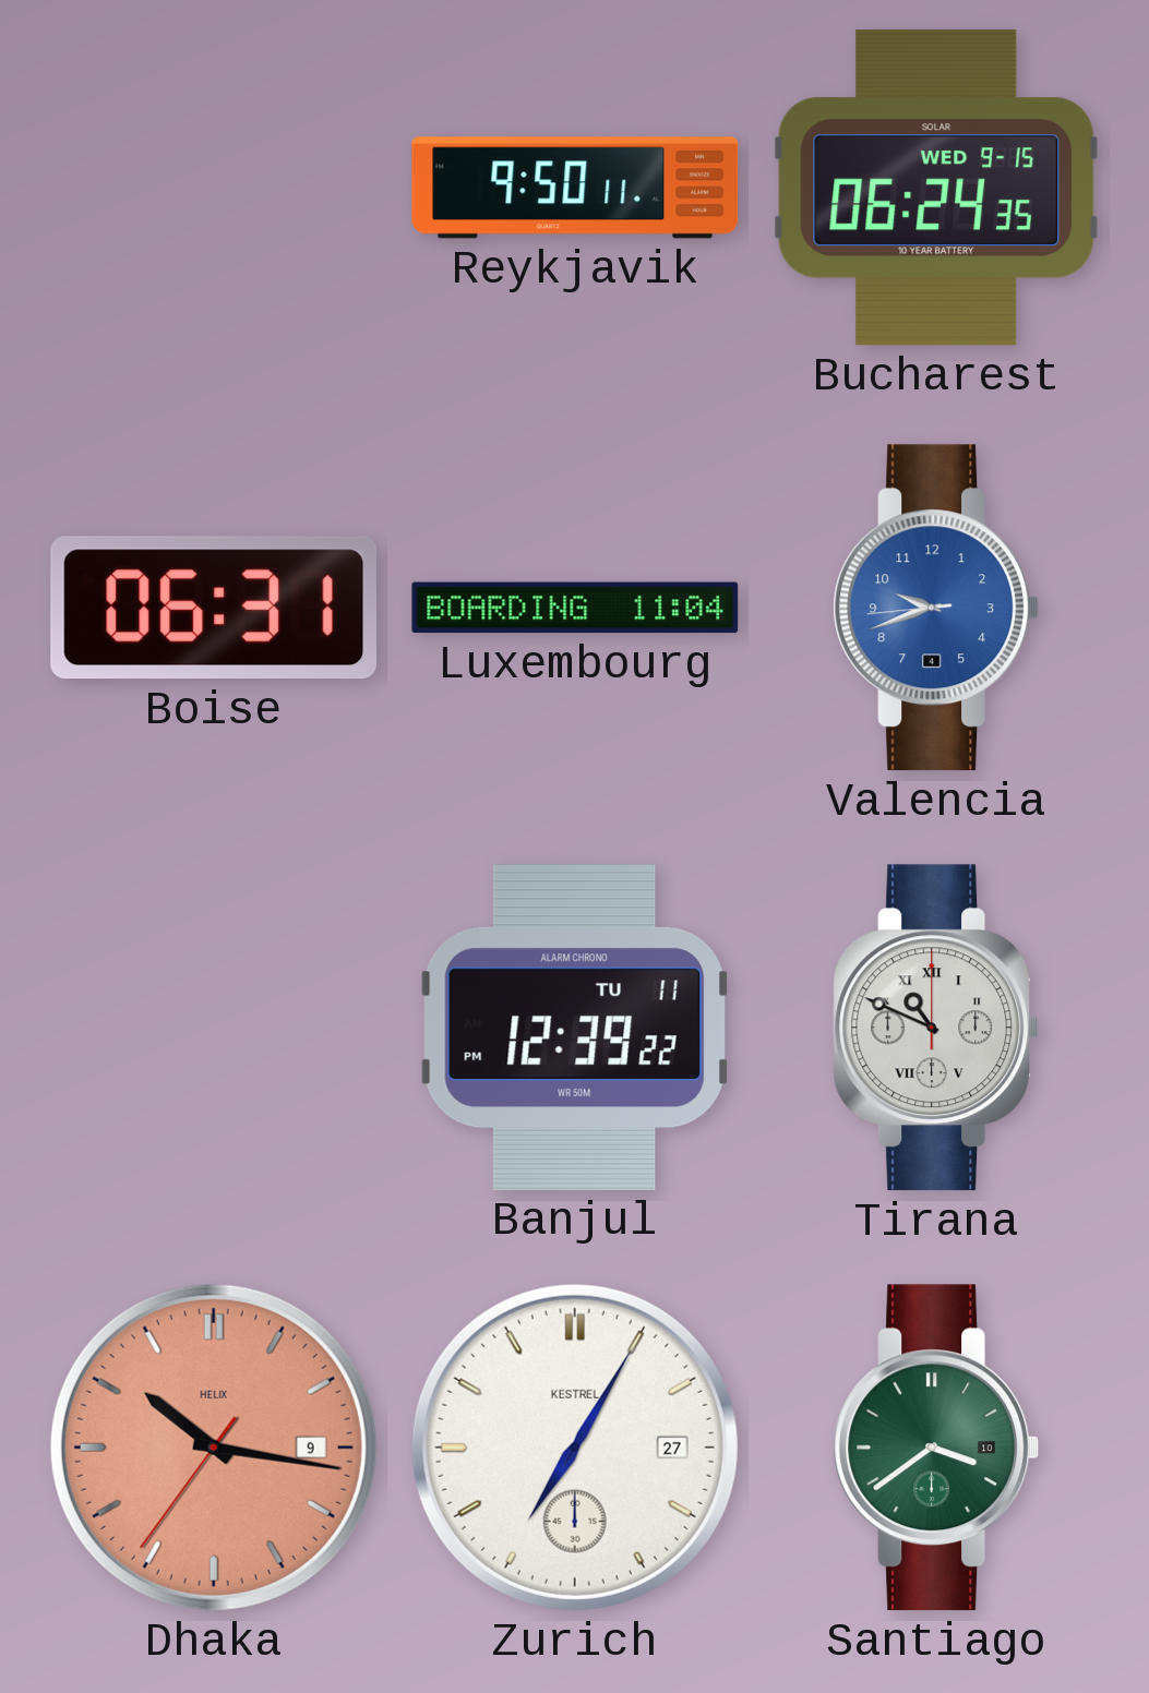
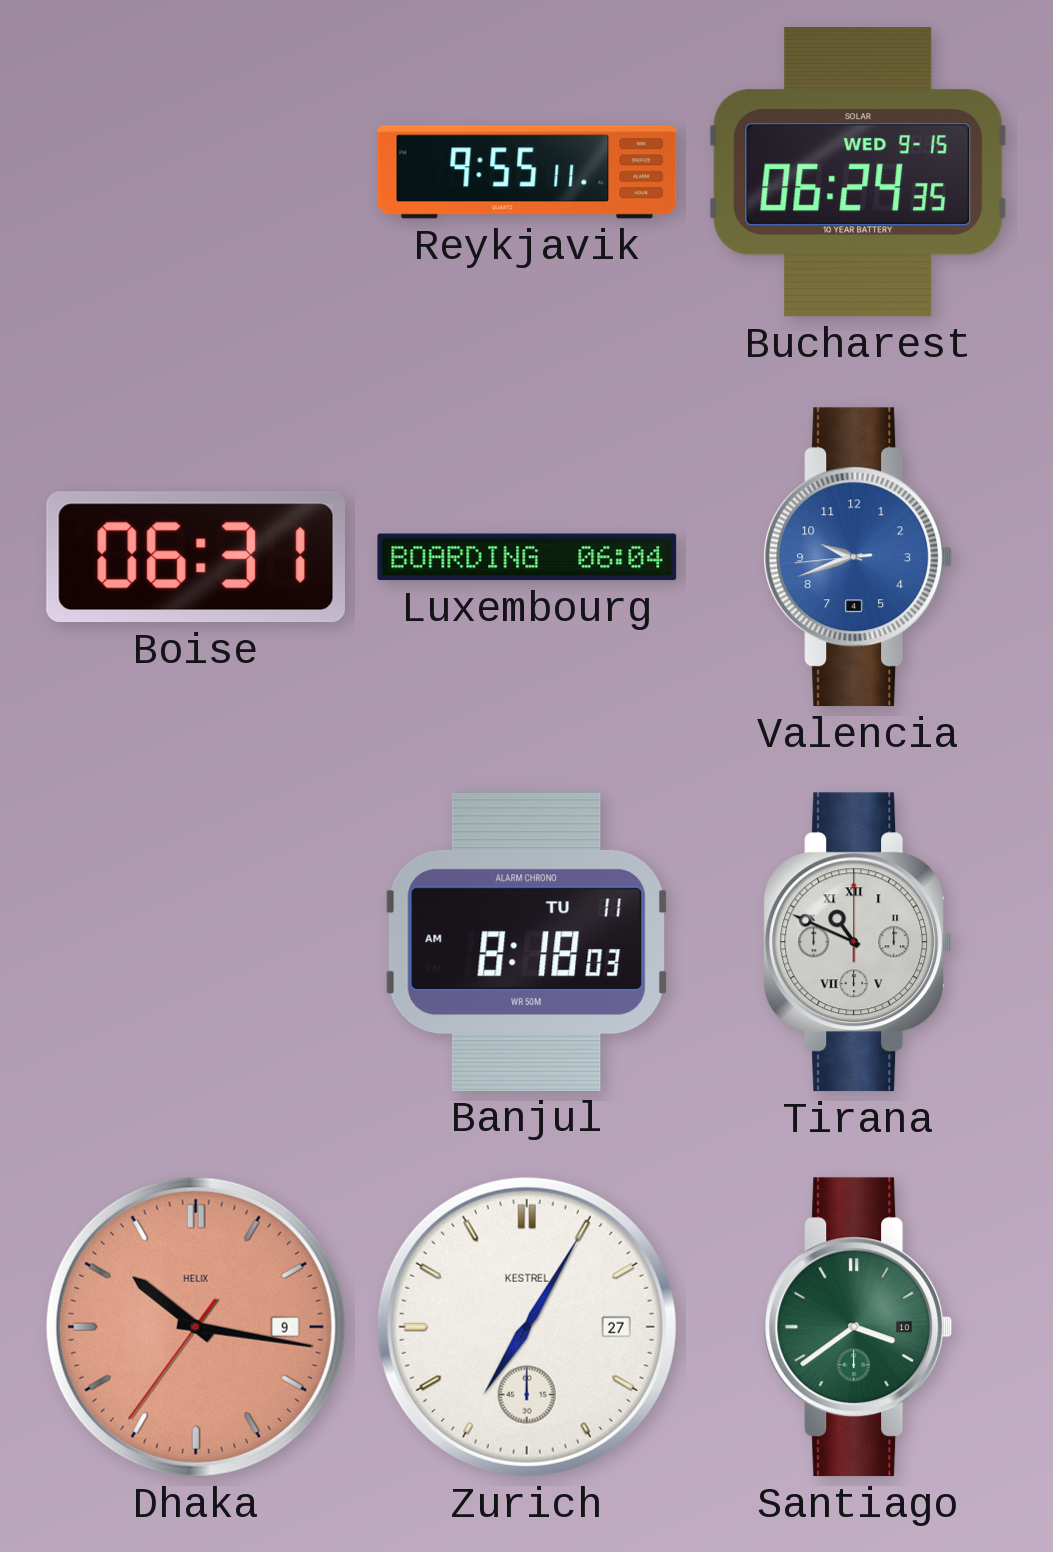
Reykjavik: 9:50 -> 9:55 (527, 172)
Luxembourg: 11:04 -> 06:04 (527, 557)
Banjul: 12:39 -> 8:18 (526, 942)
